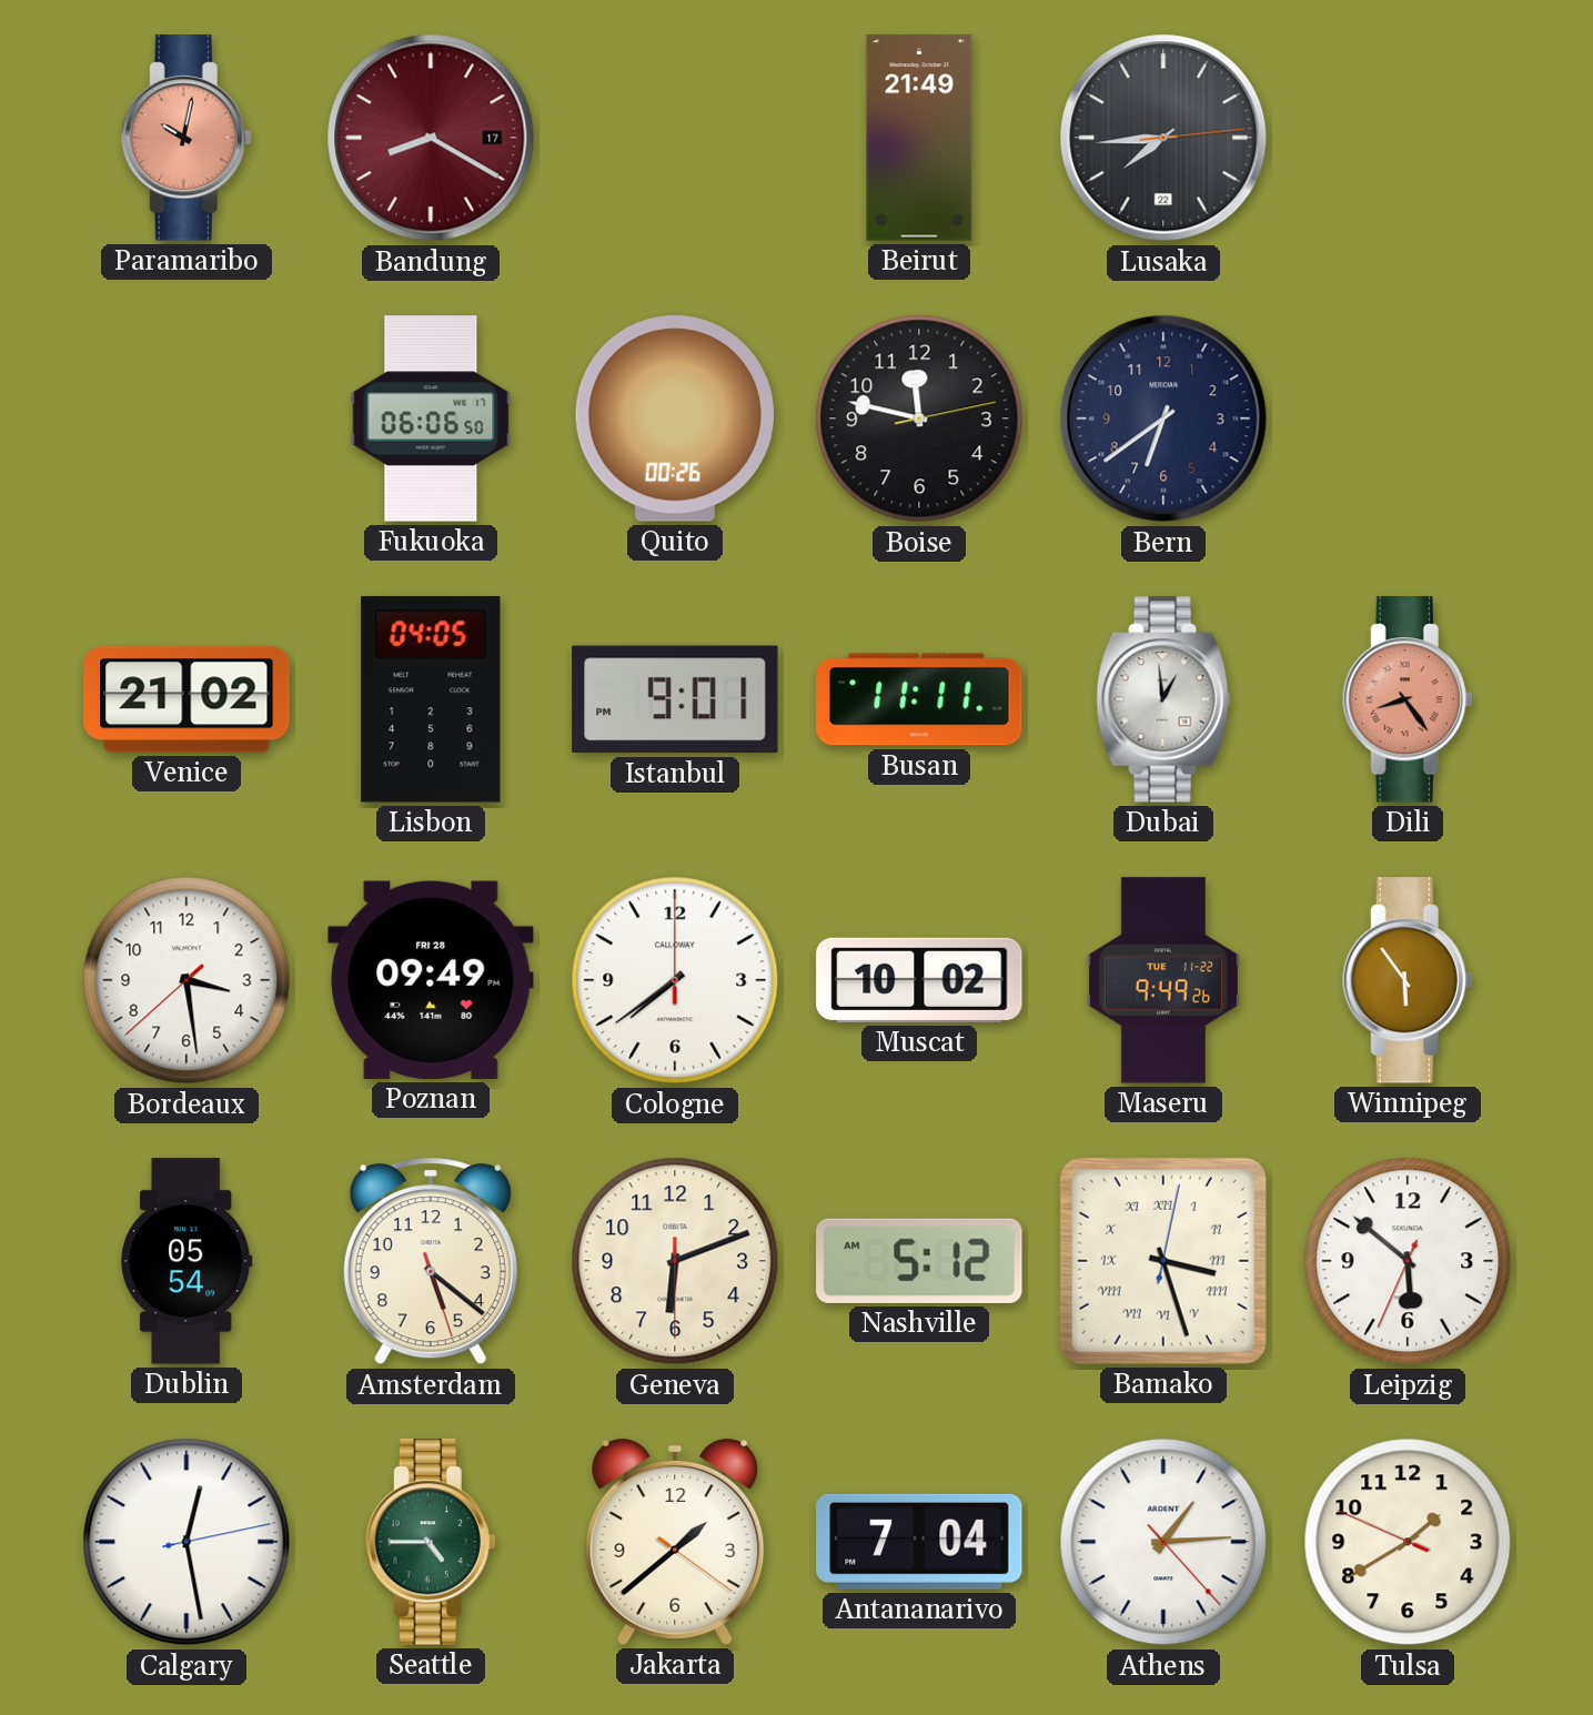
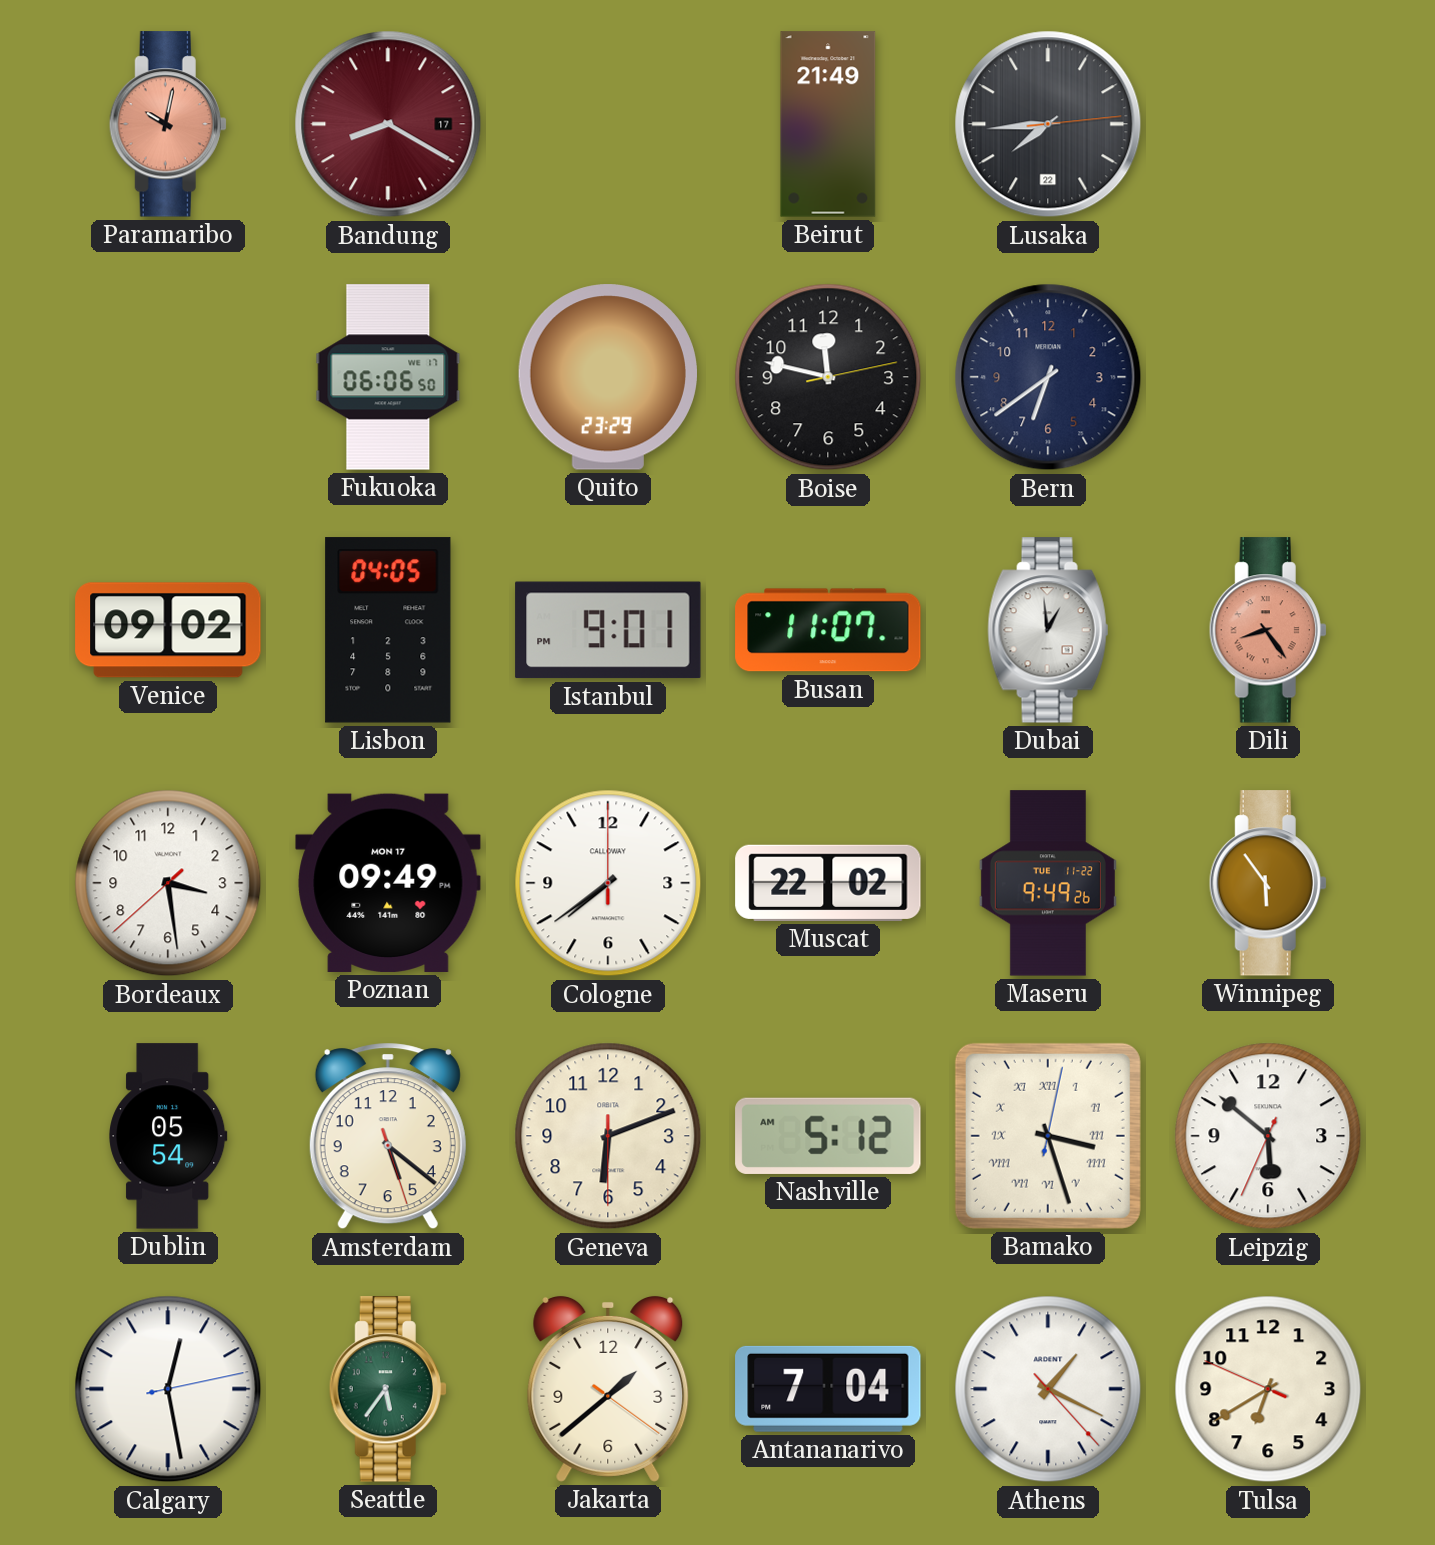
Quito: 00:26 -> 23:29 (608, 377)
Venice: 21:02 -> 09:02 (168, 630)
Busan: 11:11 -> 11:07 (828, 630)
Poznan date: FRI 28 -> MON 17 (388, 883)
Muscat: 10:02 -> 22:02 (828, 883)
Seattle: 4:45 -> 5:36 (388, 1389)
Athens: 1:14 -> 1:19 (1048, 1389)
Tulsa: 1:39 -> 6:39 (1268, 1389)
